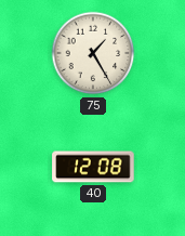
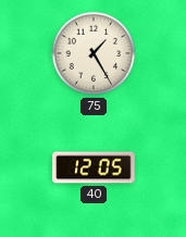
40: 12:08 -> 12:05 (94, 167)
